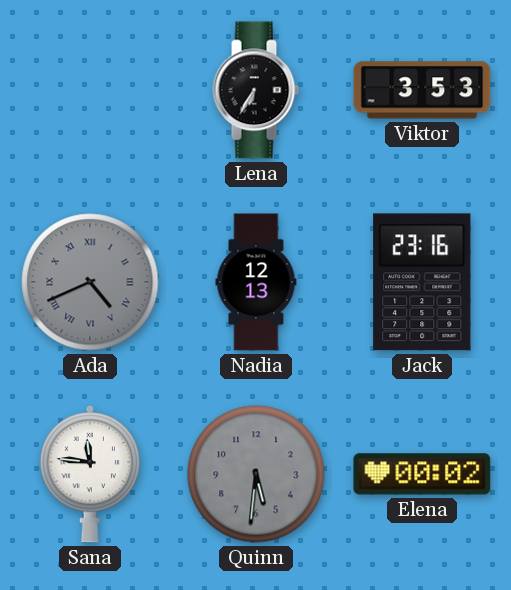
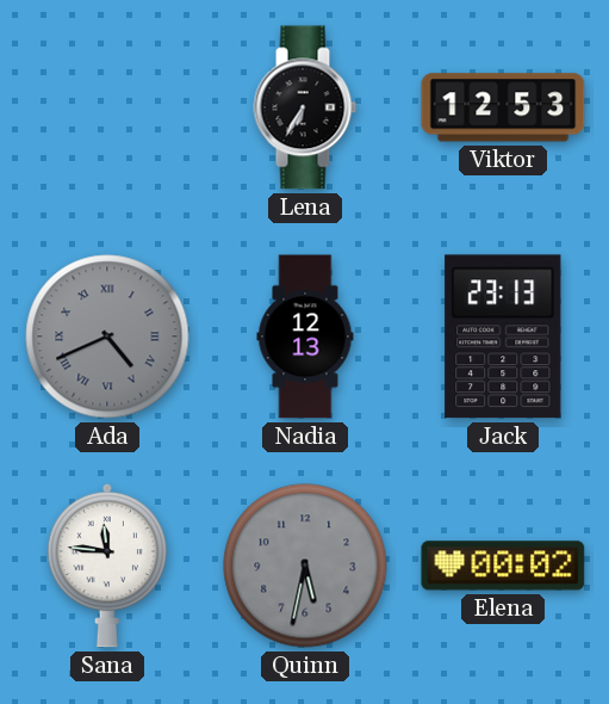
Viktor: 3:53 -> 12:53 (503, 107)
Jack: 23:16 -> 23:13 (503, 336)
Quinn: 5:31 -> 5:32 (305, 566)
